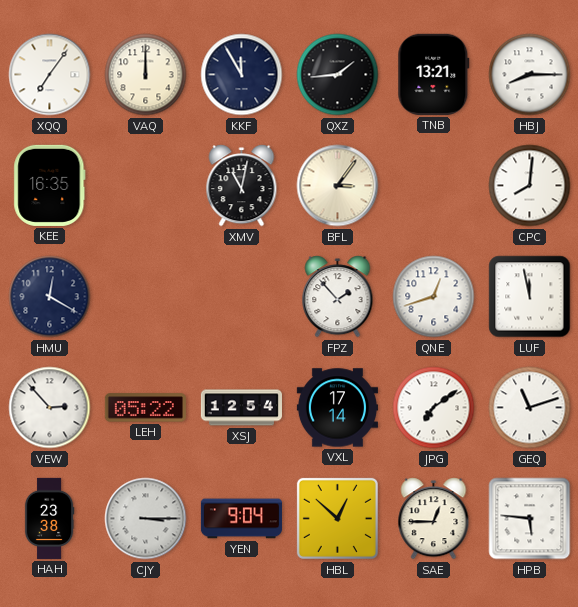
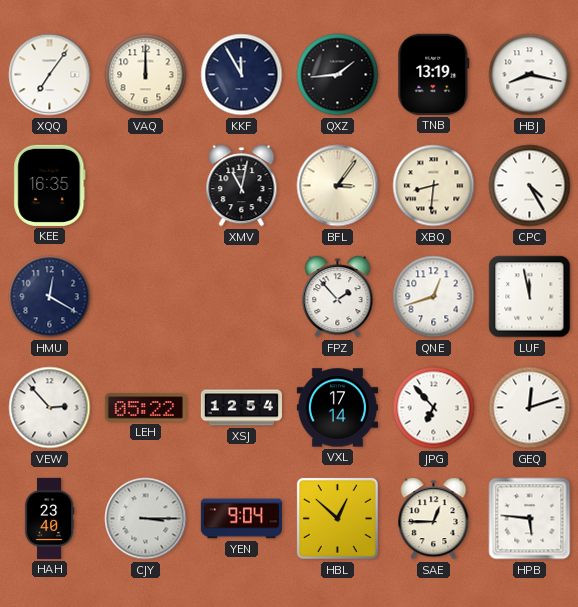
TNB: 13:21 -> 13:19 (434, 74)
HBJ: 8:15 -> 8:17 (530, 75)
XBQ: none -> 8:31 (434, 186)
CPC: 8:01 -> 4:25 (530, 186)
JPG: 7:09 -> 6:53 (434, 408)
GEQ: 11:12 -> 12:12 (530, 408)
HAH: 23:38 -> 23:40 (49, 518)
